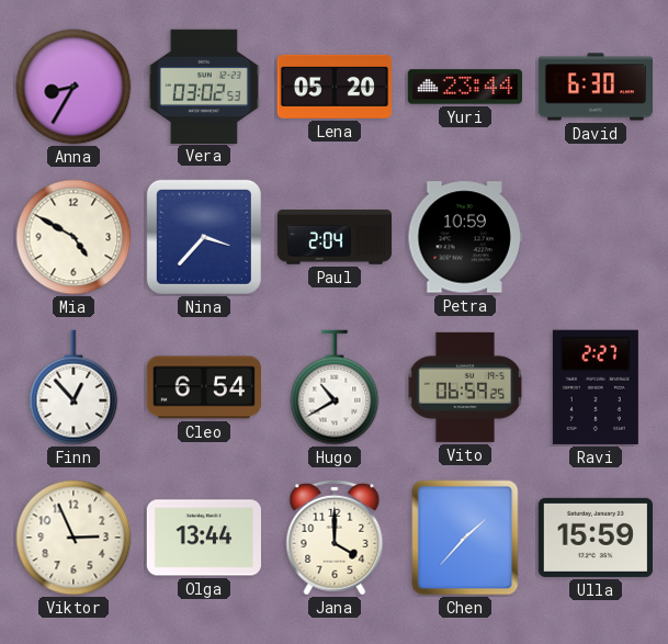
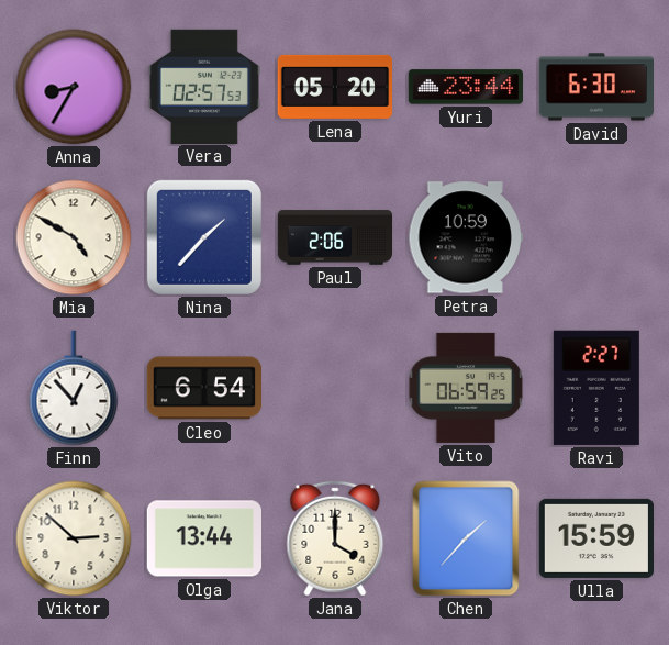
Vera: 03:02 -> 02:57 (204, 86)
Nina: 3:37 -> 1:37 (204, 237)
Paul: 2:04 -> 2:06 (335, 237)
Hugo: 10:40 -> none (335, 387)
Viktor: 2:56 -> 2:52 (74, 538)
